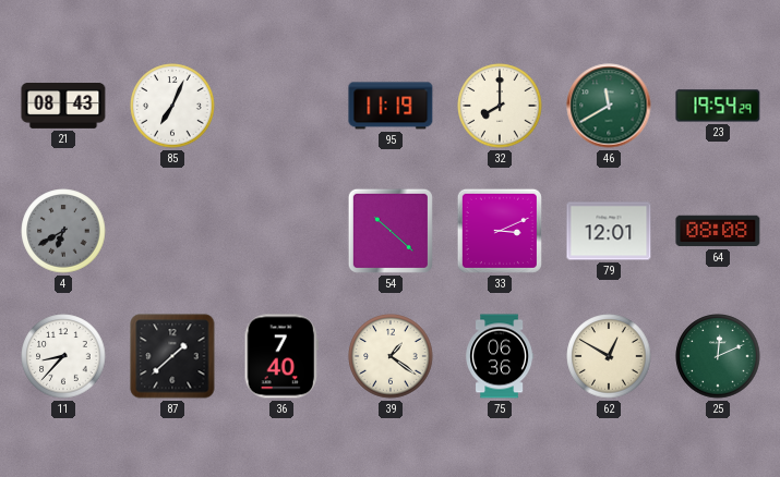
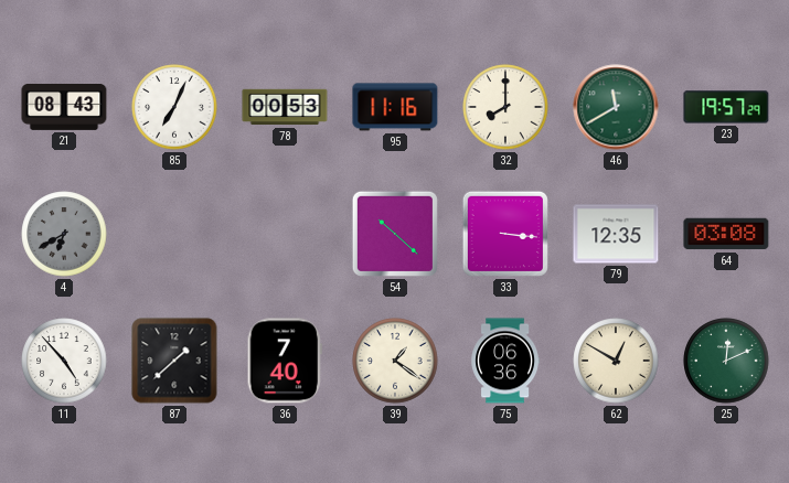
78: none -> 00:53 (285, 107)
95: 11:19 -> 11:16 (395, 107)
23: 19:54 -> 19:57 (726, 107)
33: 3:11 -> 3:16 (505, 234)
79: 12:01 -> 12:35 (616, 234)
64: 08:08 -> 03:08 (726, 234)
11: 8:37 -> 4:53 (64, 361)
